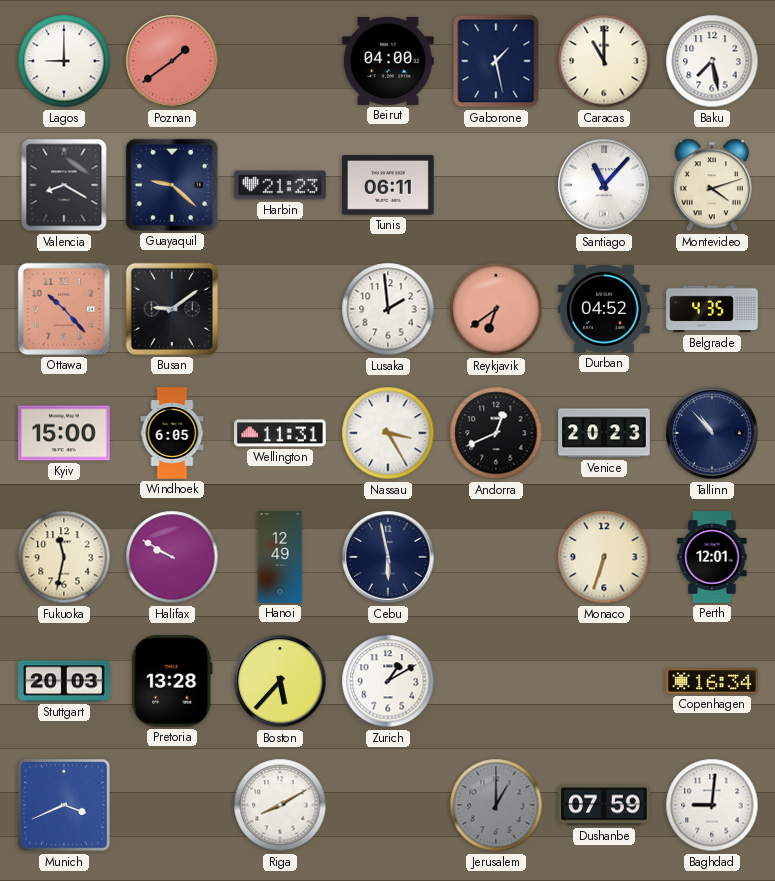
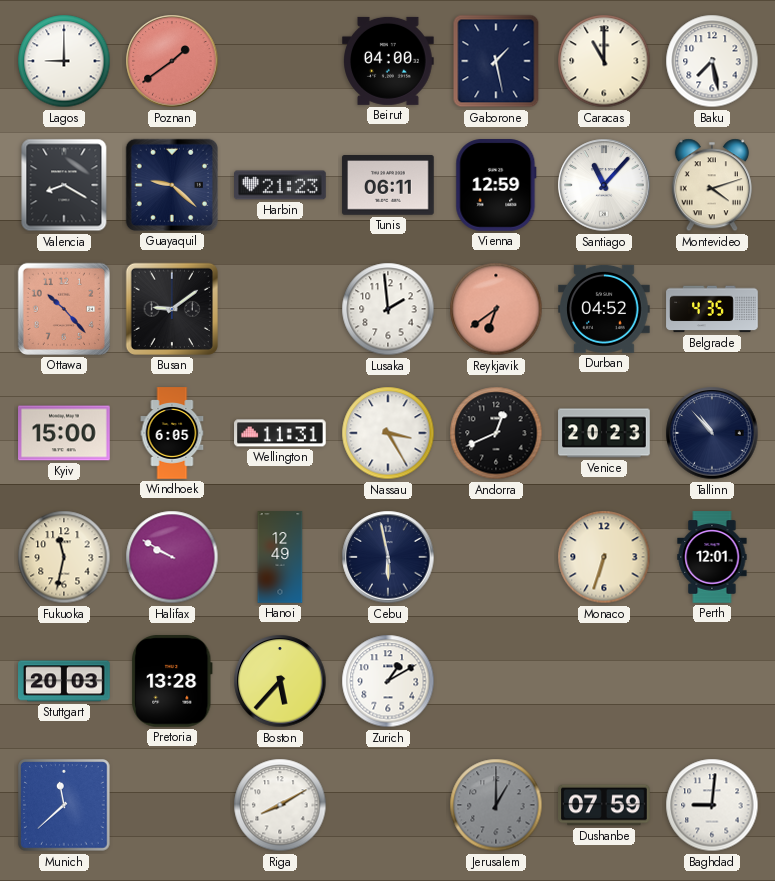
Vienna: none -> 12:59 (496, 185)
Copenhagen: 16:34 -> none (712, 681)
Munich: 3:41 -> 11:38 (64, 805)
